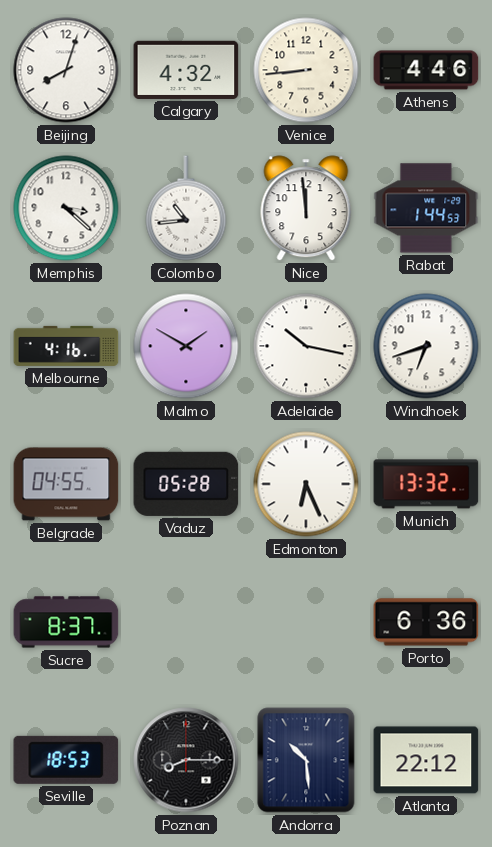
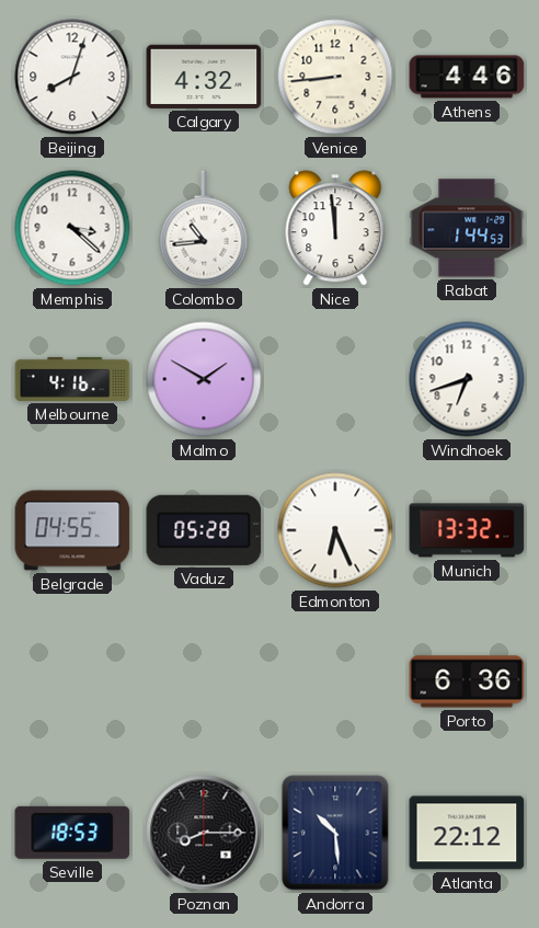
Adelaide: 10:17 -> none (306, 346)
Sucre: 8:37 -> none (66, 622)
